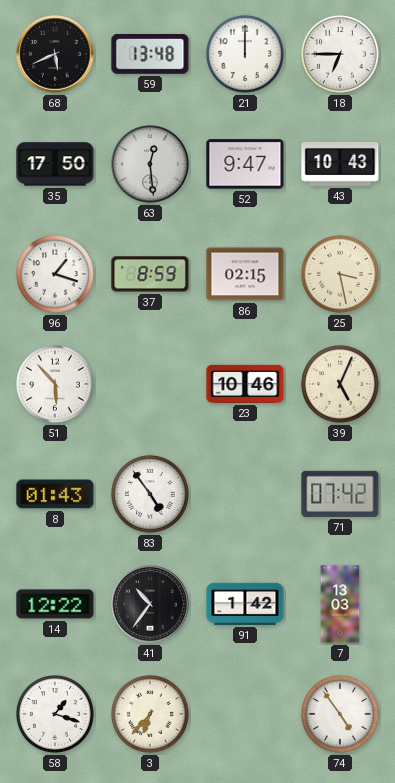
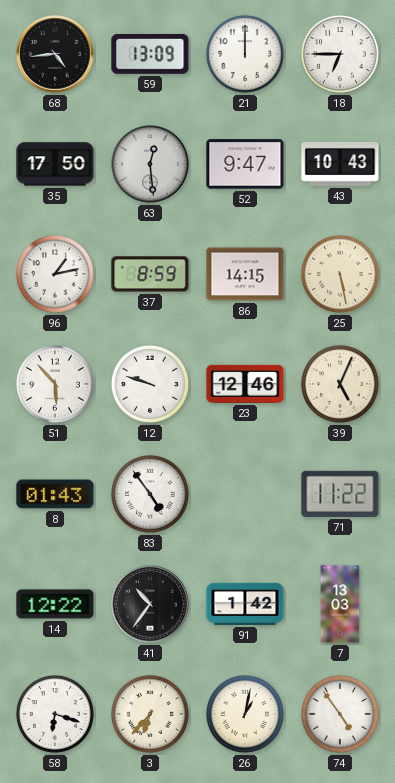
68: 5:41 -> 4:44 (55, 54)
59: 13:48 -> 13:09 (150, 55)
96: 1:18 -> 1:13 (55, 274)
86: 02:15 -> 14:15 (245, 274)
25: 3:28 -> 5:28 (340, 274)
12: none -> 9:48 (150, 384)
23: 10:46 -> 12:46 (245, 384)
71: 07:42 -> 11:22 (340, 494)
58: 1:18 -> 6:18 (55, 714)
26: none -> 1:02 (245, 714)
